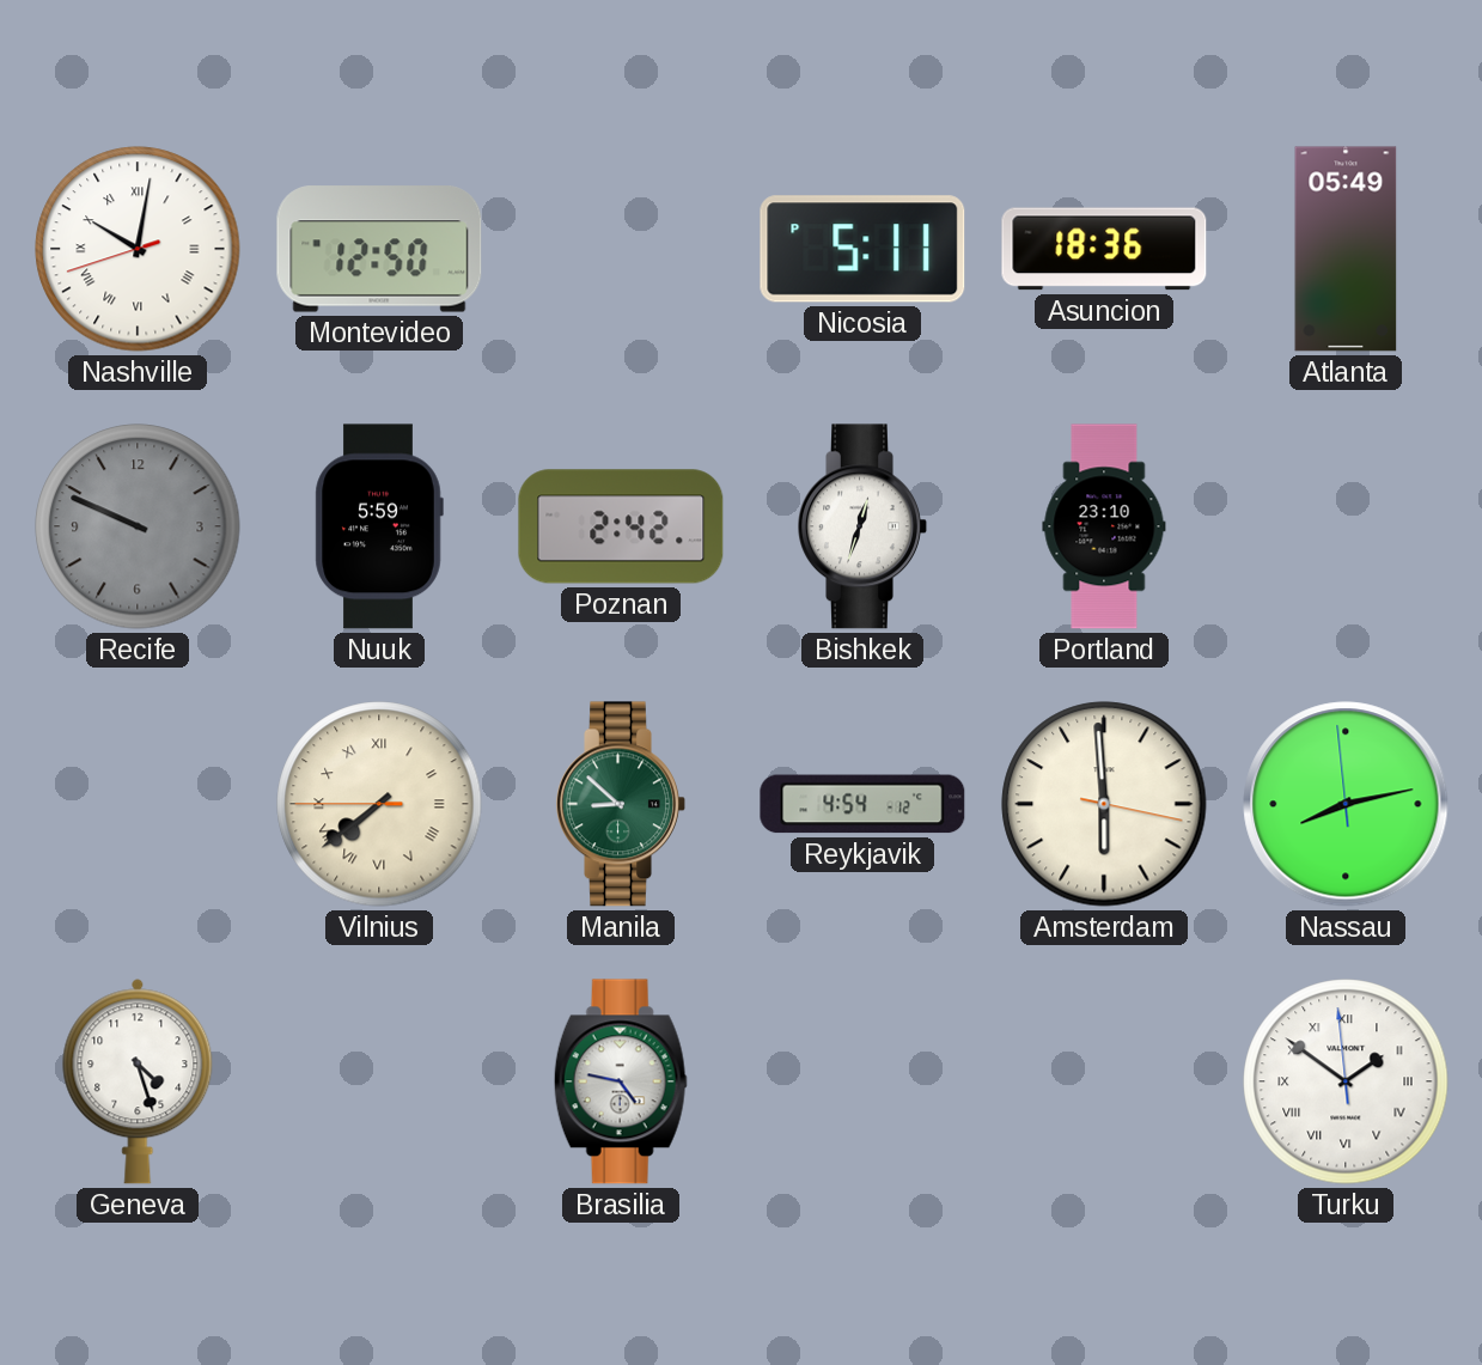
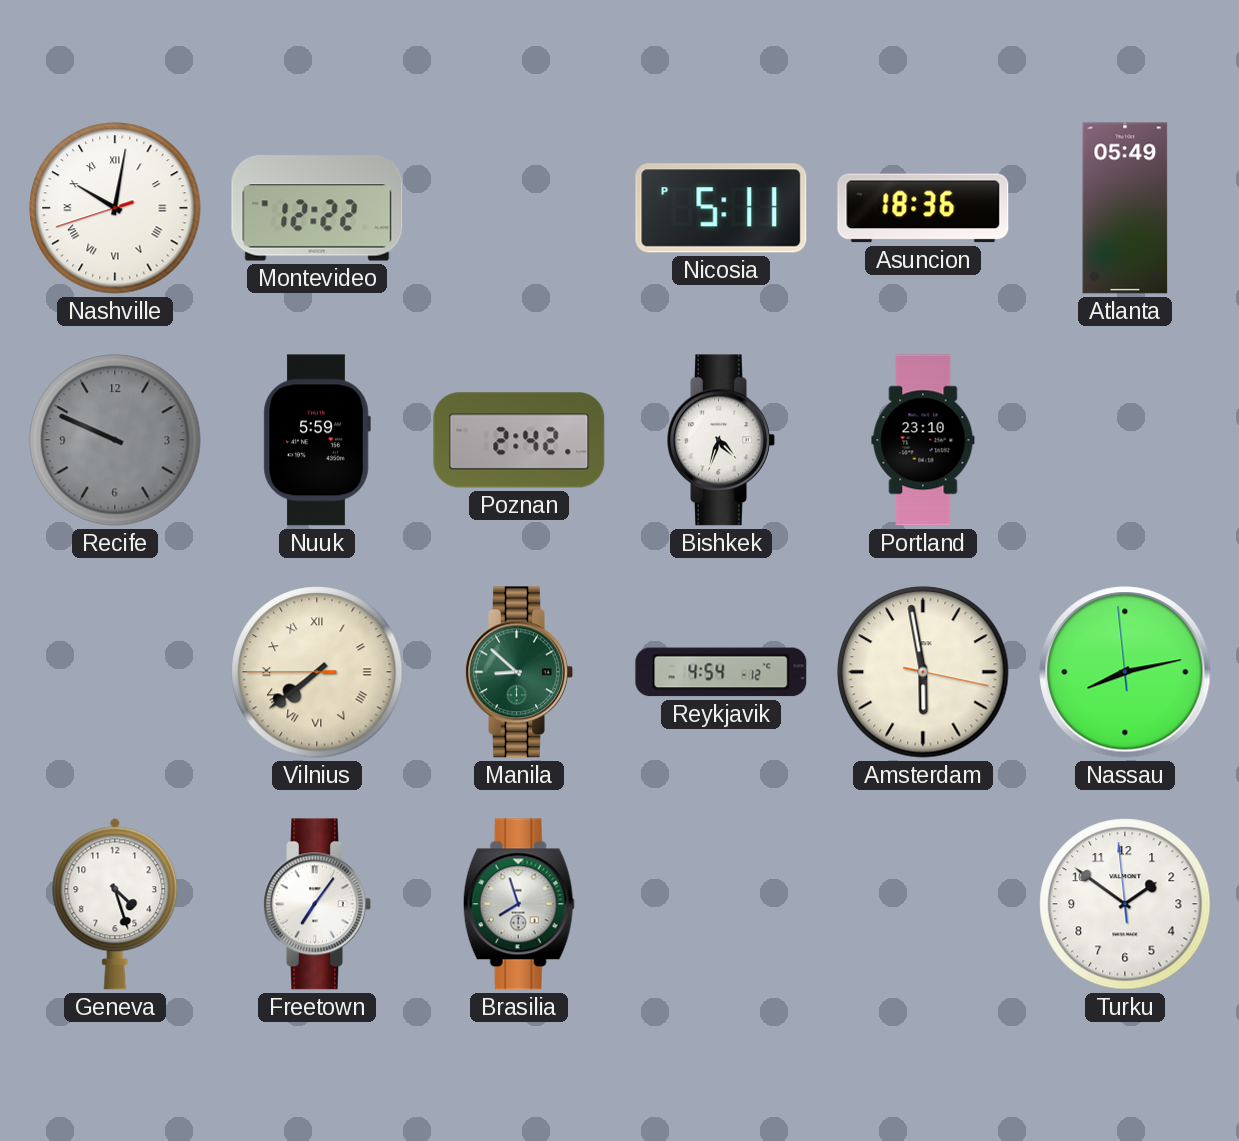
Montevideo: 12:50 -> 12:22 (317, 208)
Bishkek: 12:33 -> 4:33 (721, 440)
Amsterdam: 5:59 -> 5:58 (923, 672)
Freetown: none -> 7:06 (317, 904)
Brasilia: 4:47 -> 7:57 (519, 904)
Turku numerals: Roman -> Arabic (1125, 904)
